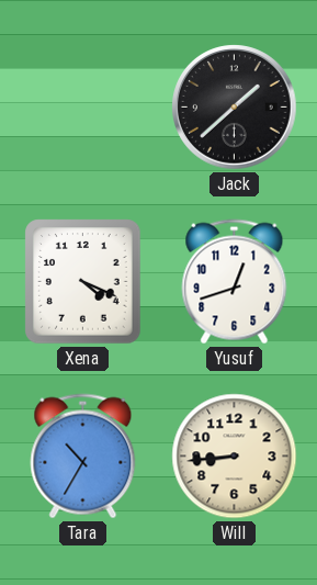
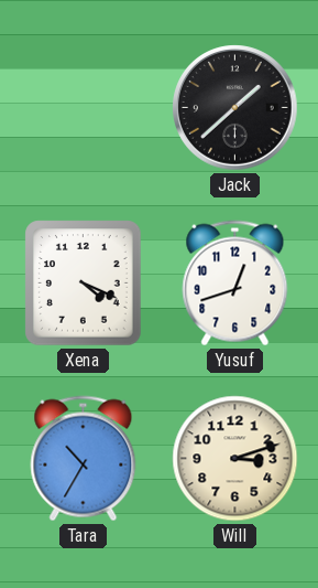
Will: 8:44 -> 3:12 (235, 459)
